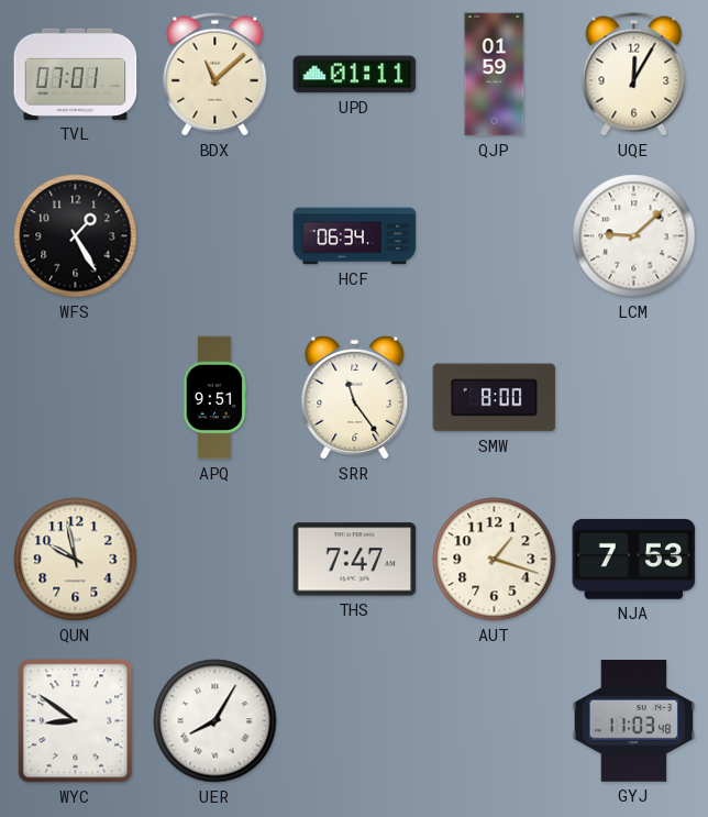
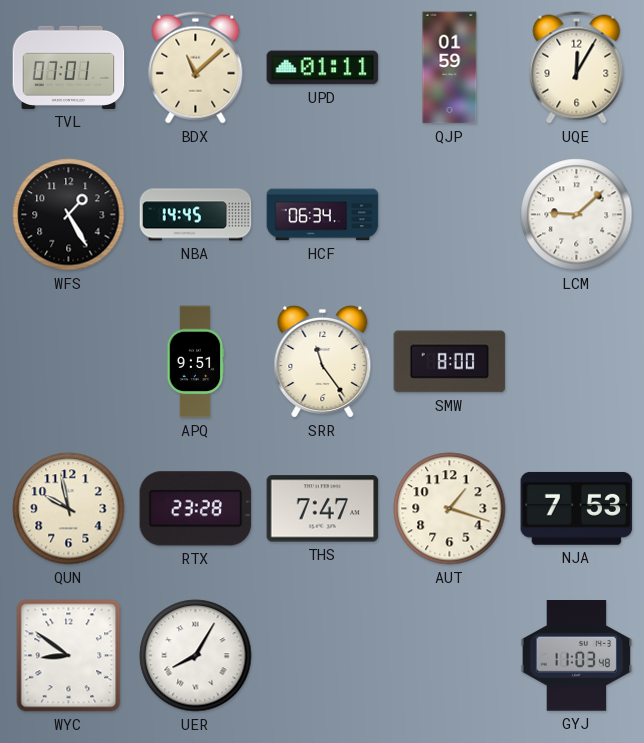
NBA: none -> 14:45 (196, 215)
RTX: none -> 23:28 (196, 509)
